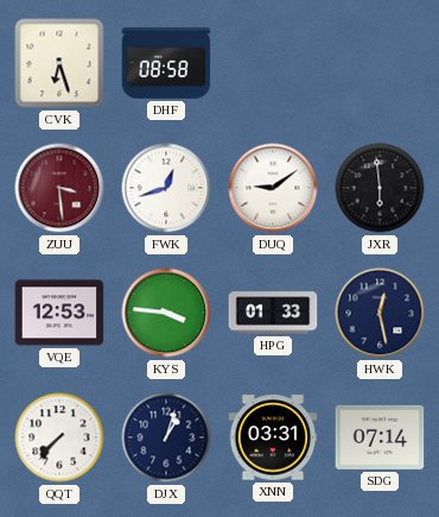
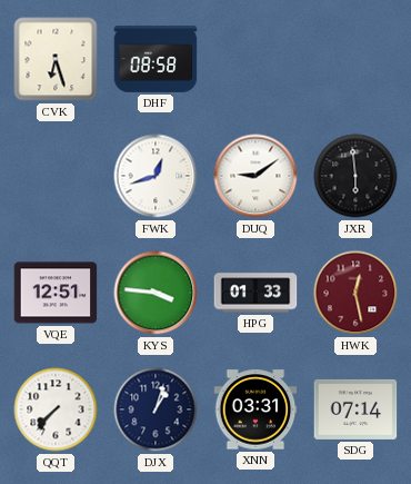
ZUU: 3:29 -> none (59, 188)
VQE: 12:53 -> 12:51 (56, 293)
HWK dial: navy -> burgundy (355, 293)
